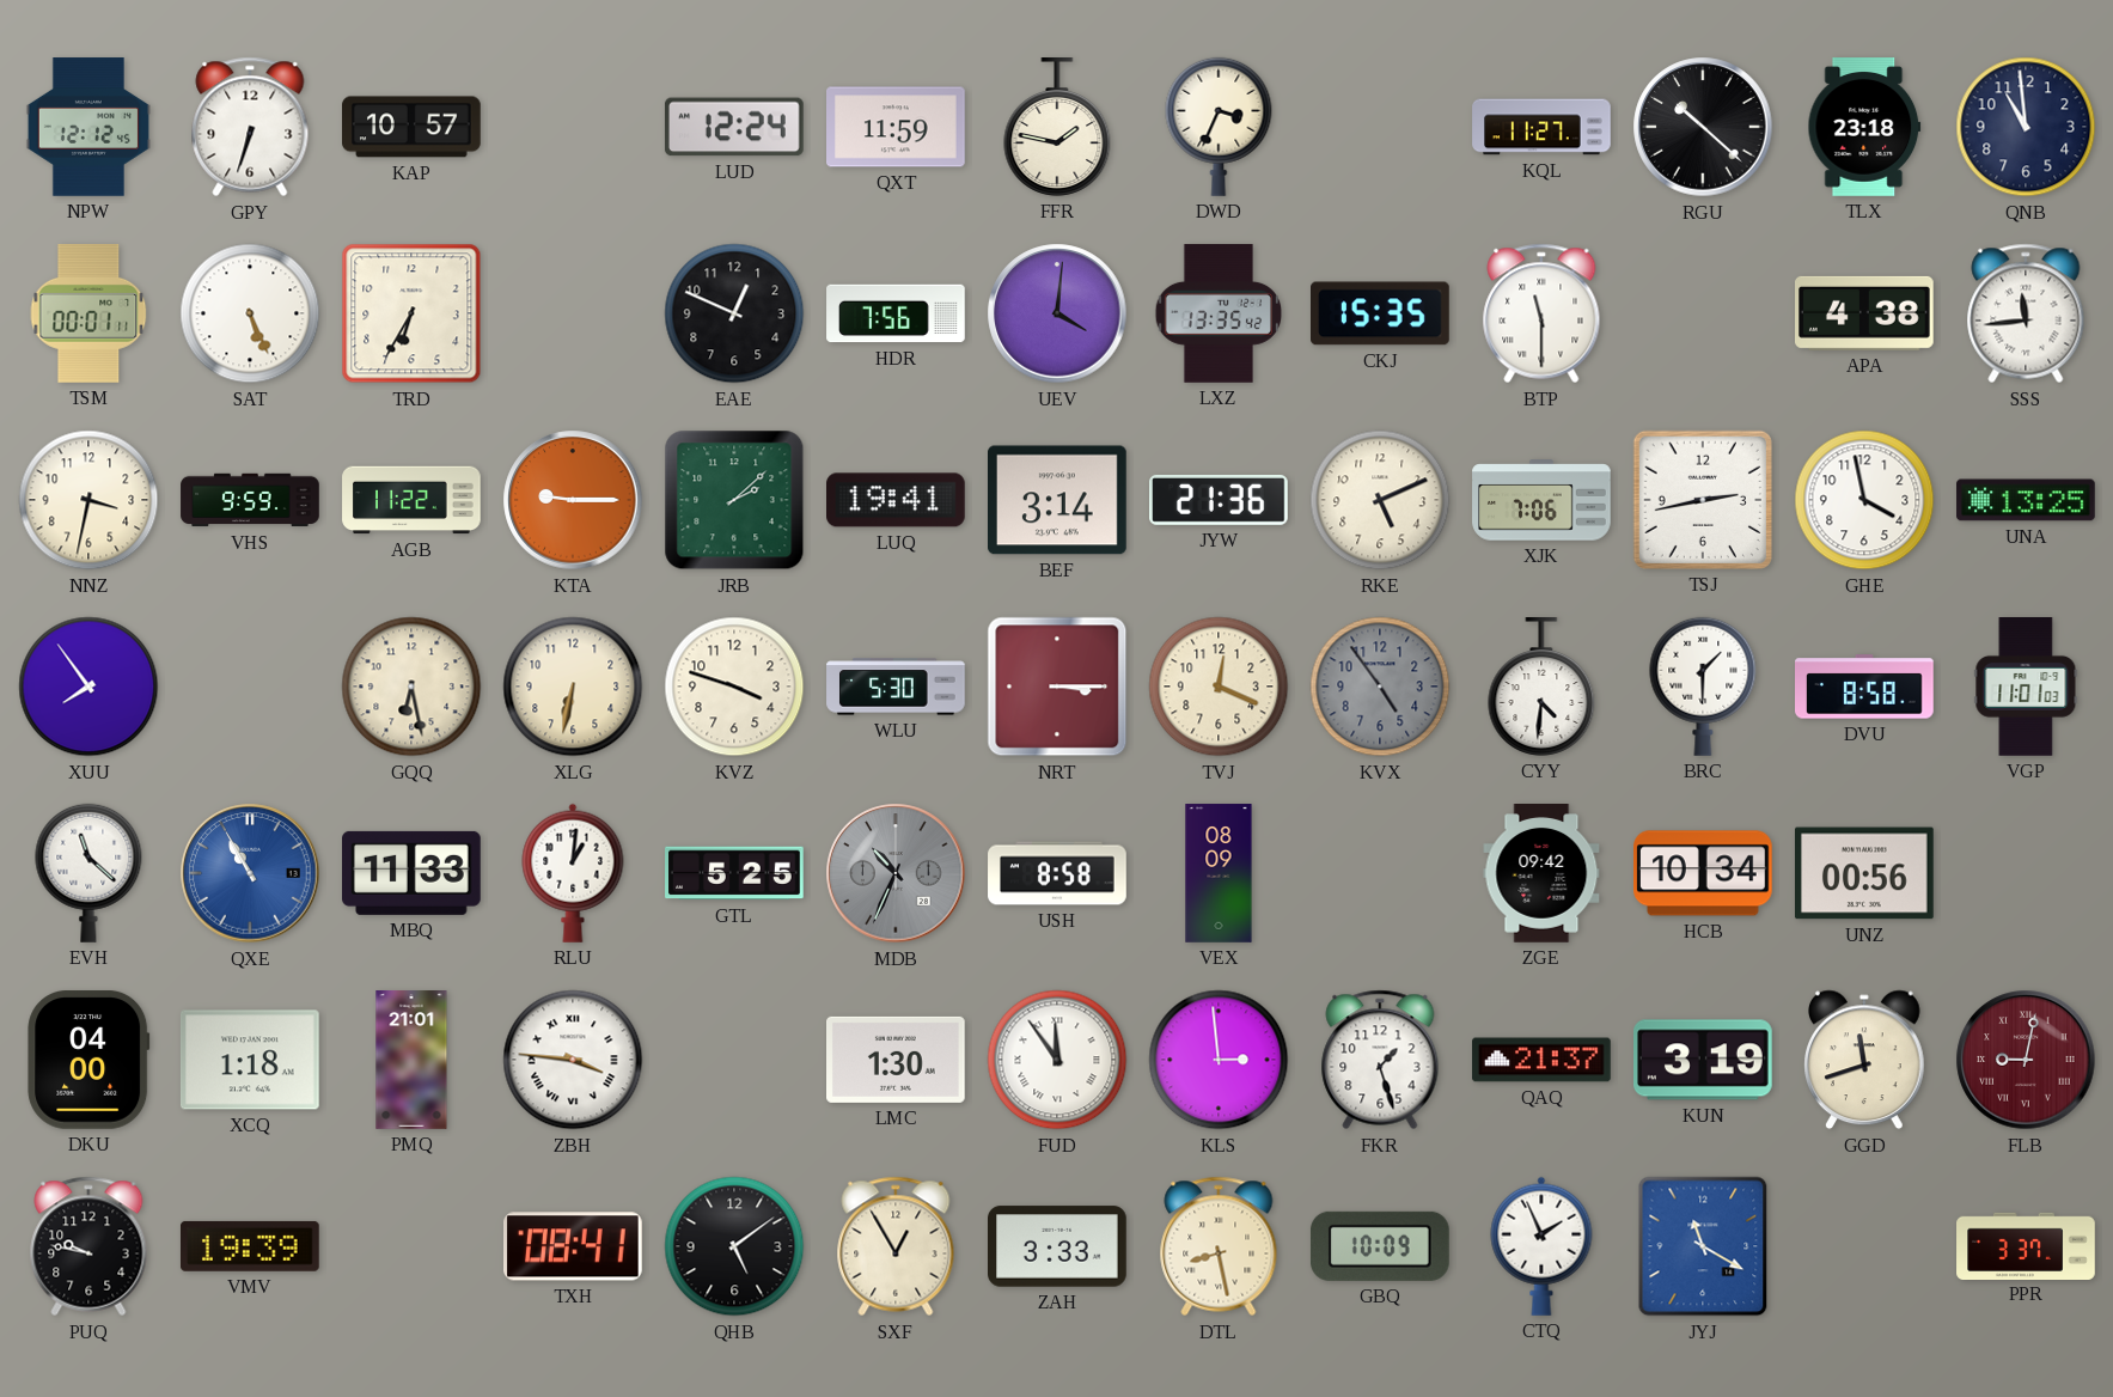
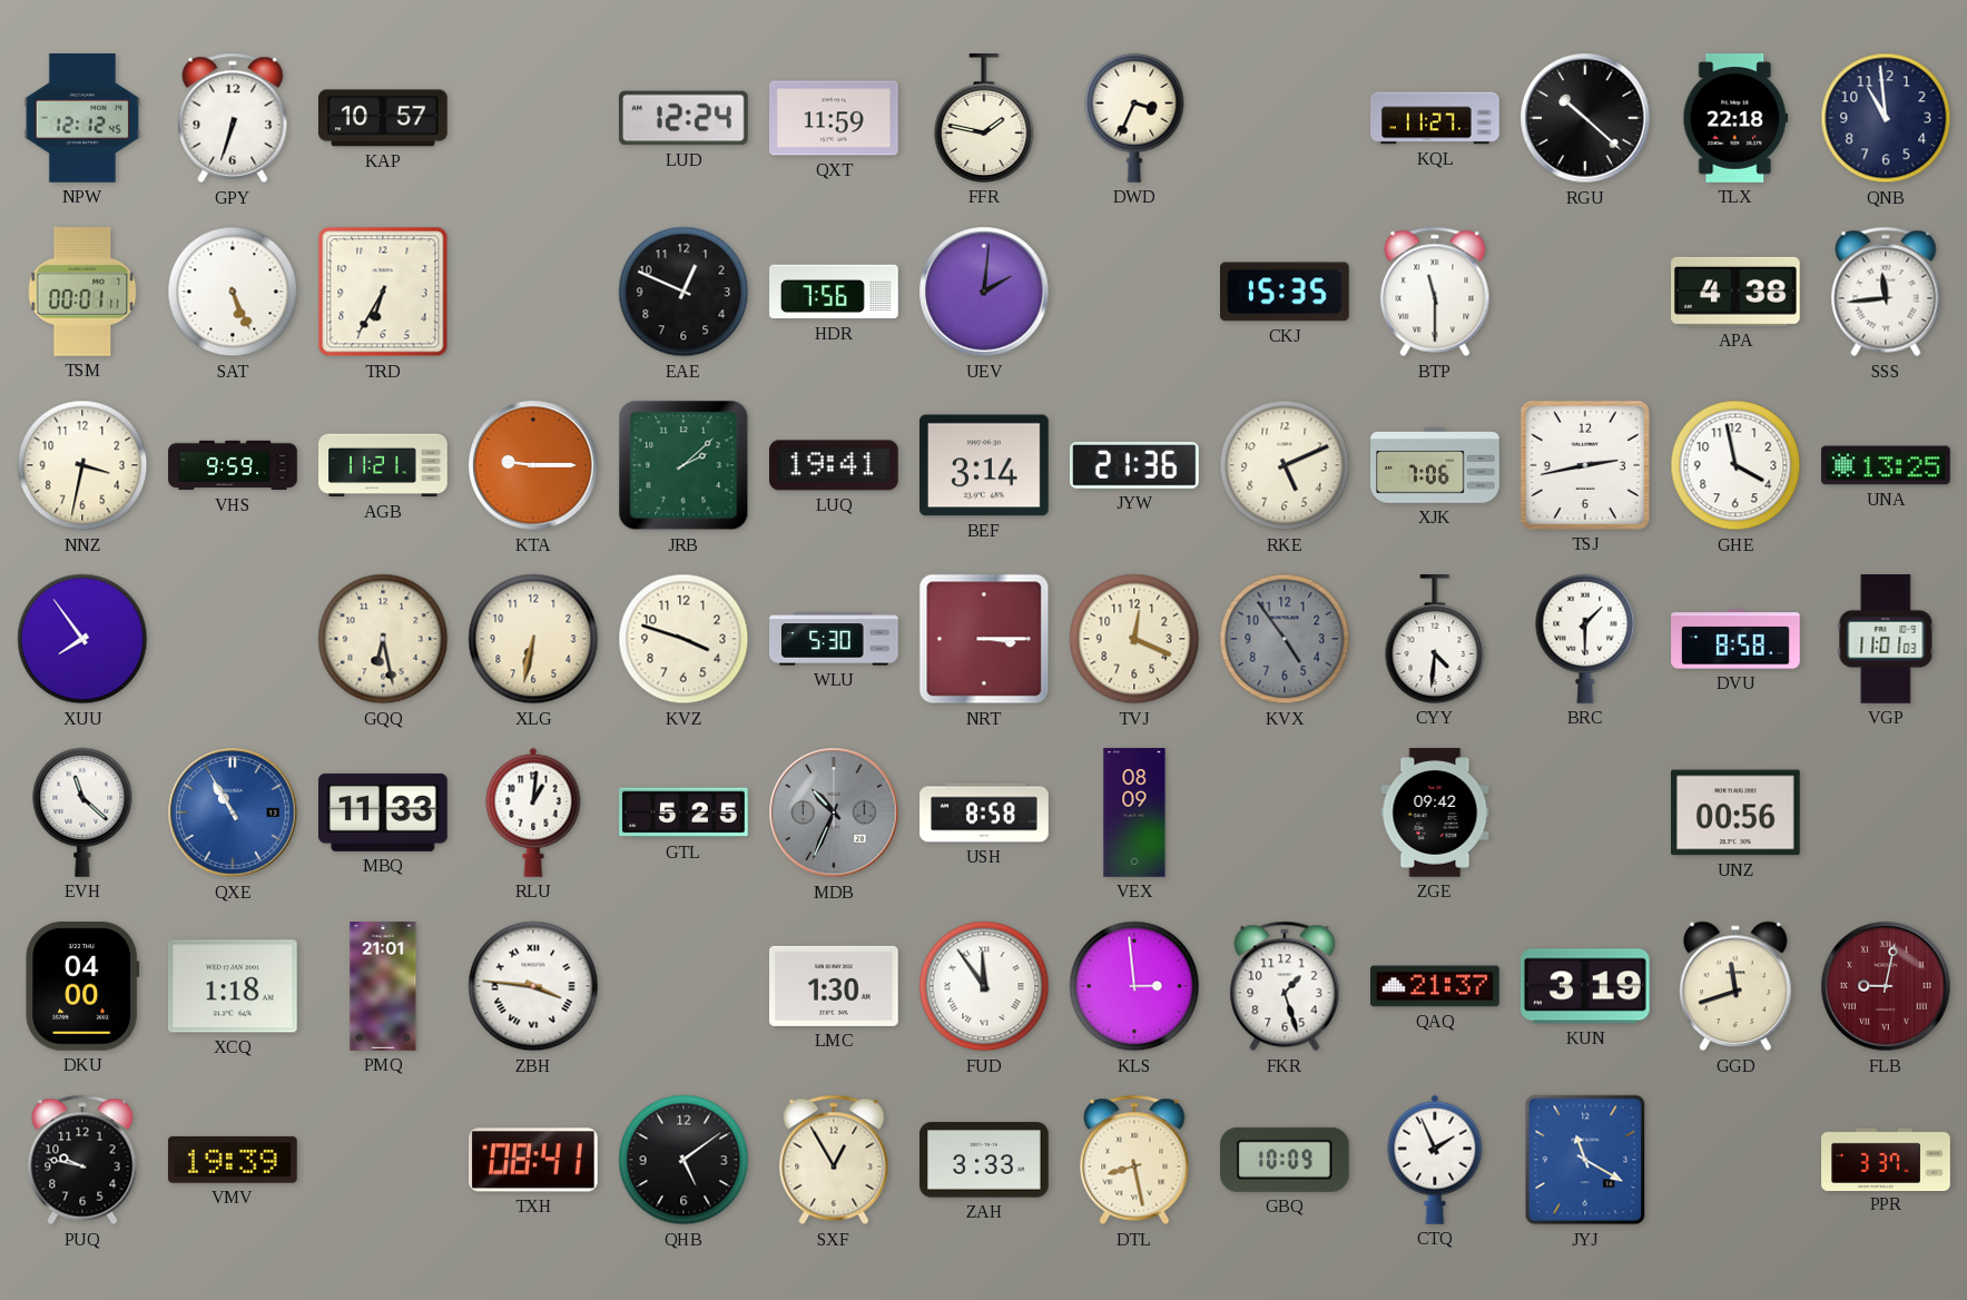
TLX: 23:18 -> 22:18 (1735, 118)
UEV: 4:01 -> 2:01 (984, 292)
LXZ: 13:35 -> none (1219, 313)
AGB: 11:22 -> 11:21 (383, 465)
HCB: 10:34 -> none (1704, 873)
